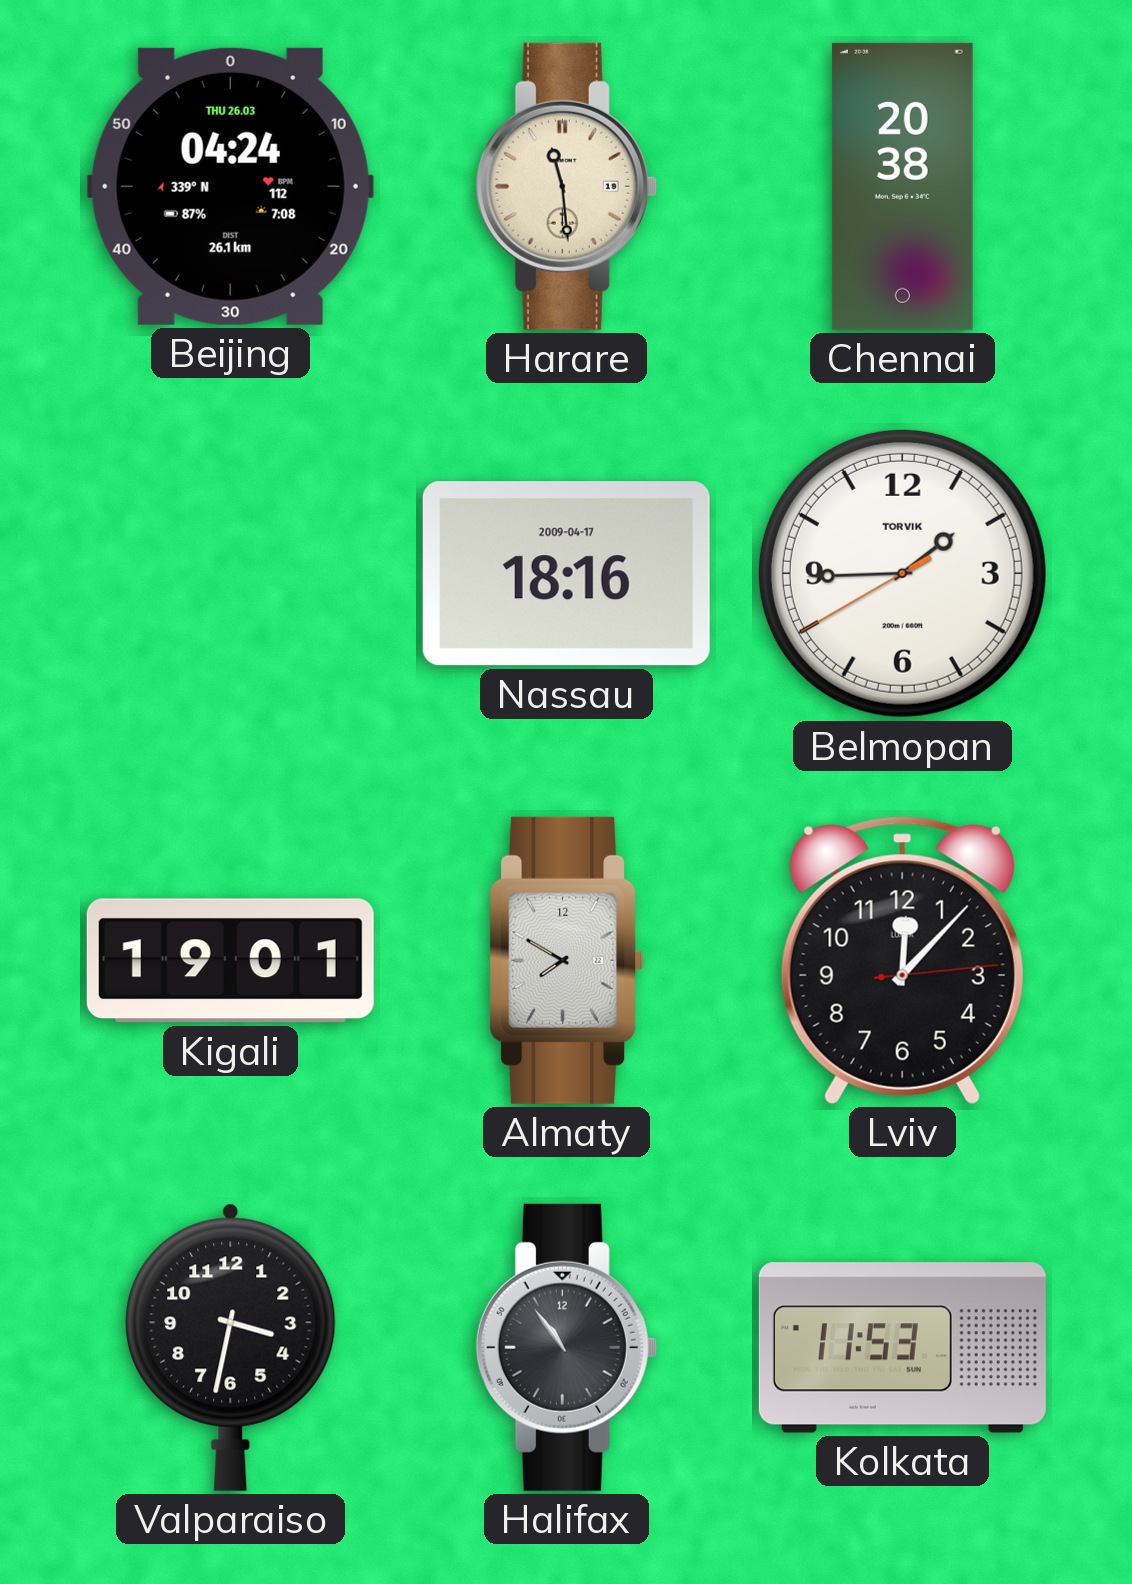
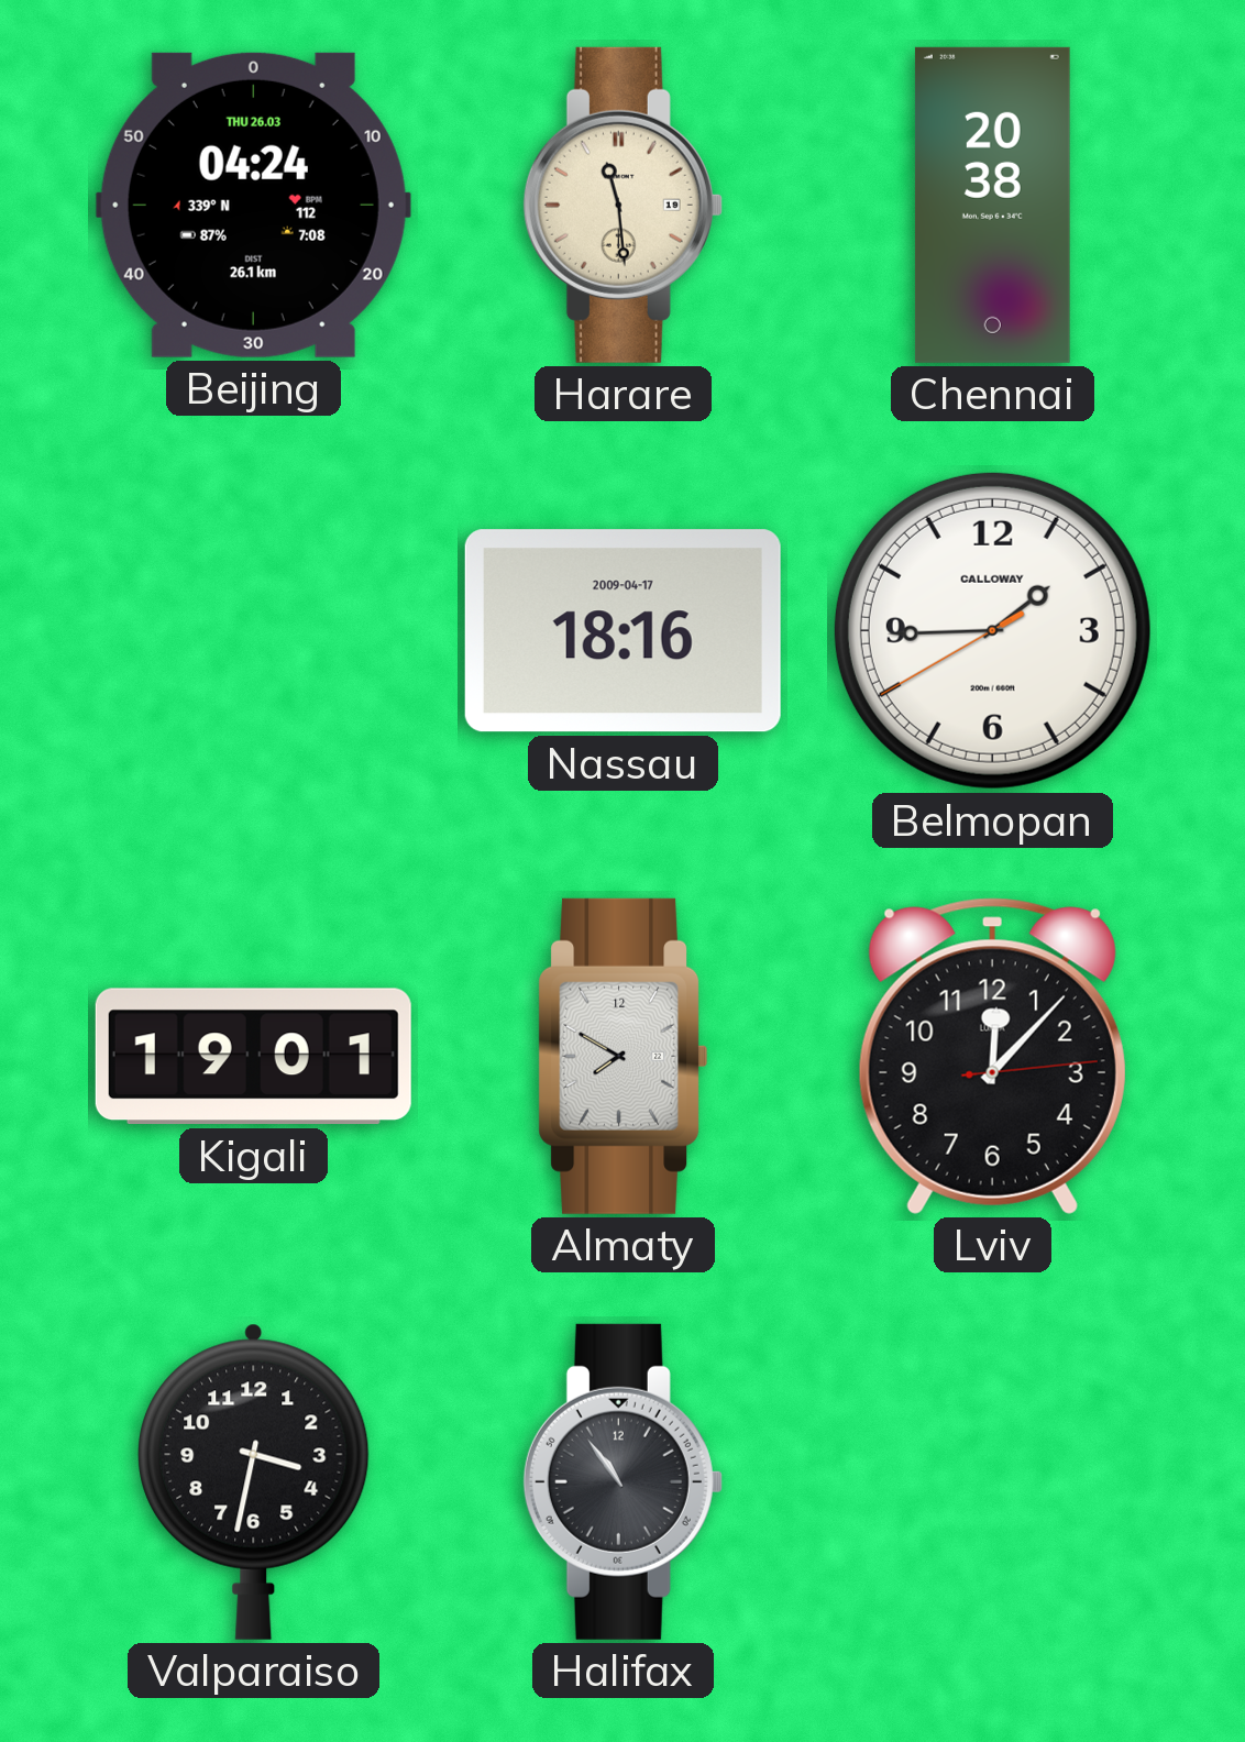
Belmopan brand: TORVIK -> CALLOWAY (992, 630)
Kolkata: 11:53 -> none (902, 1348)
